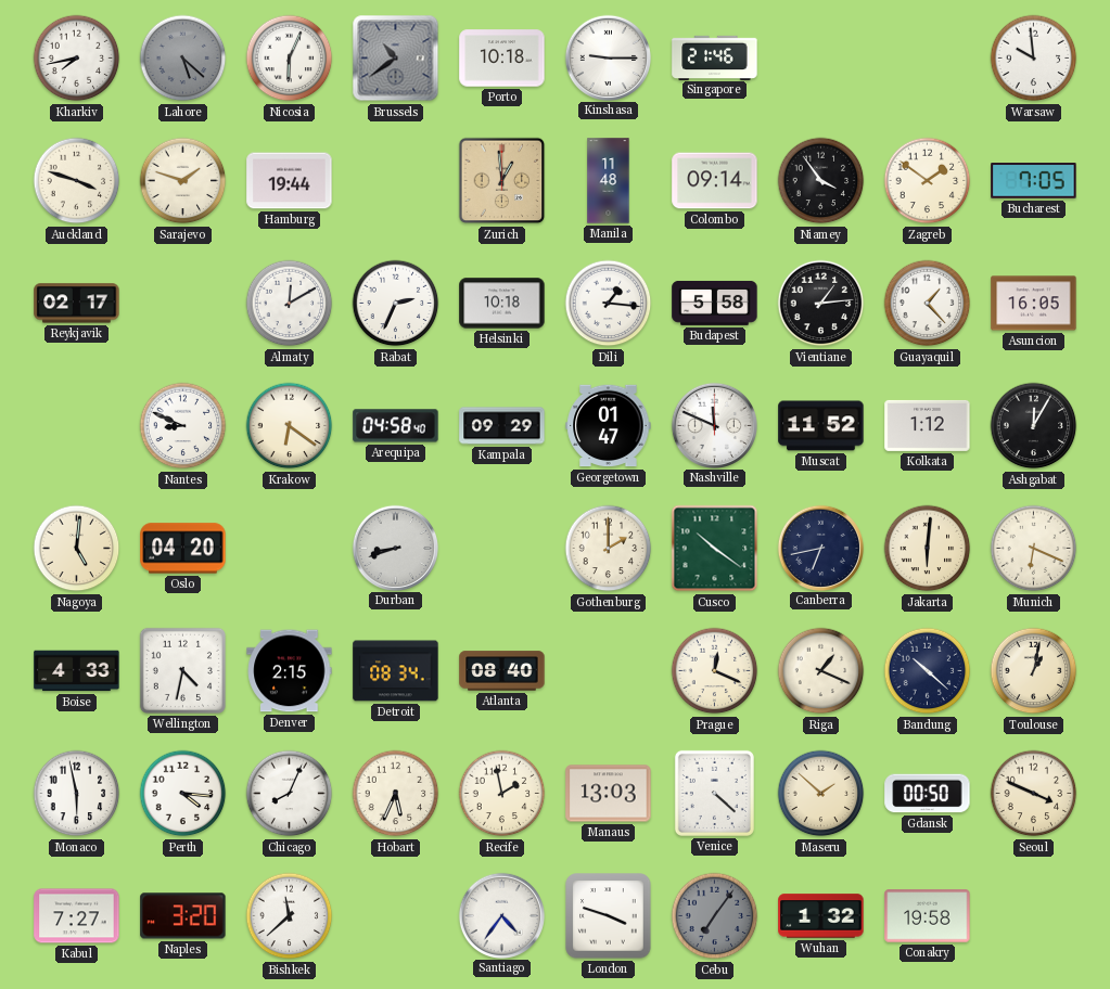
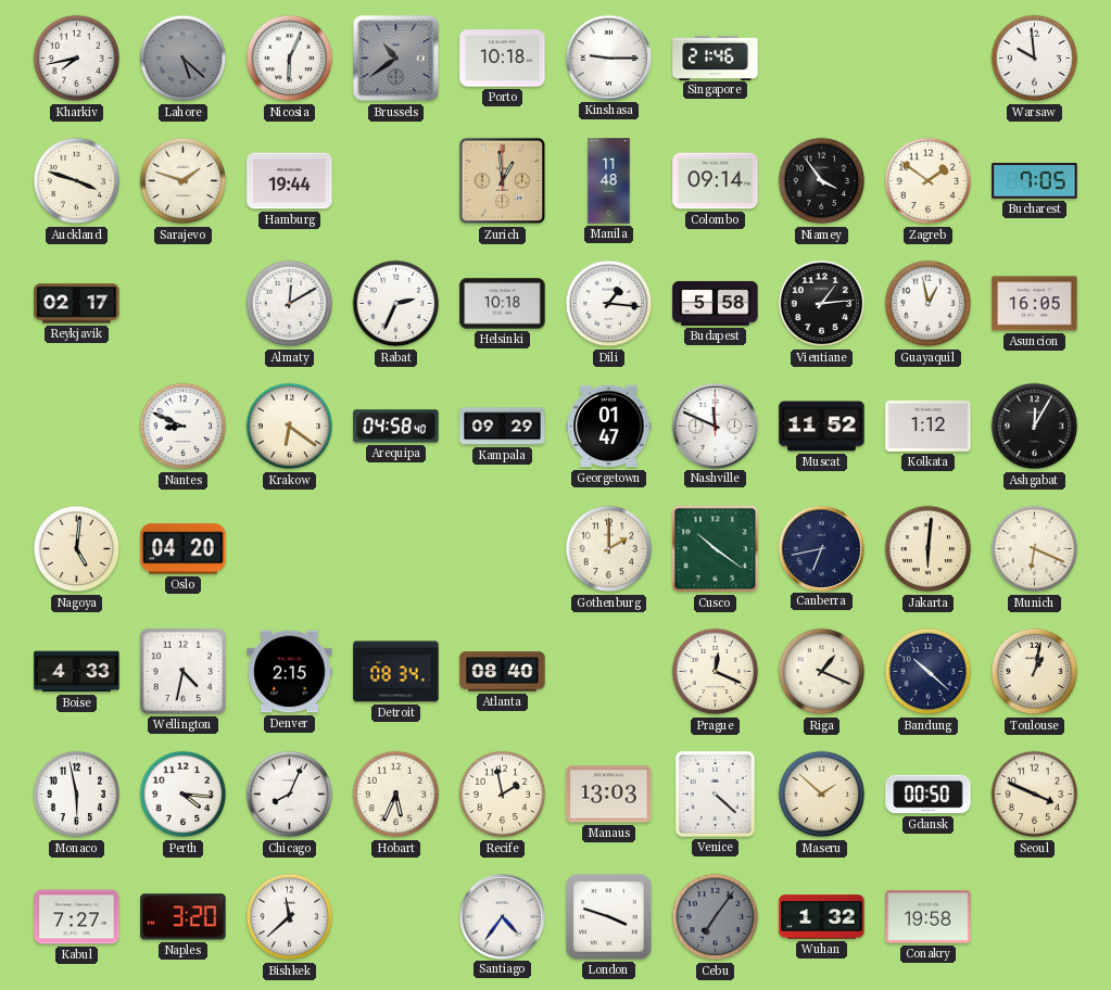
Guayaquil: 1:23 -> 12:58 (929, 304)
Durban: 8:42 -> none (395, 548)
